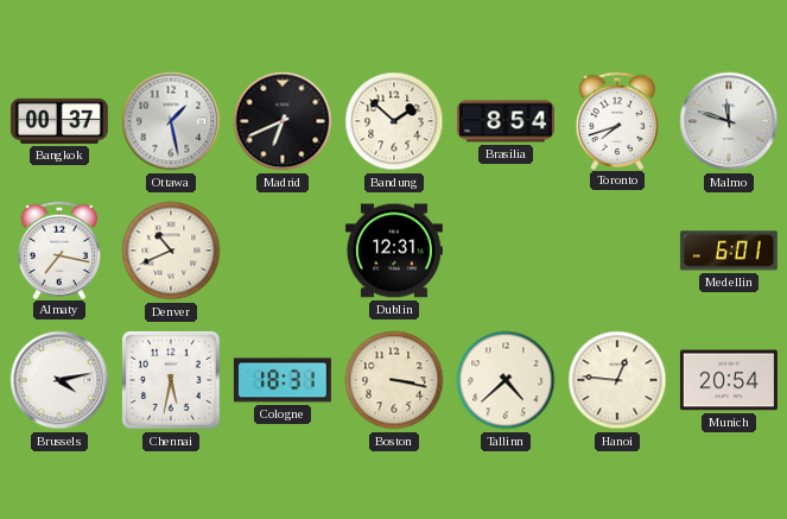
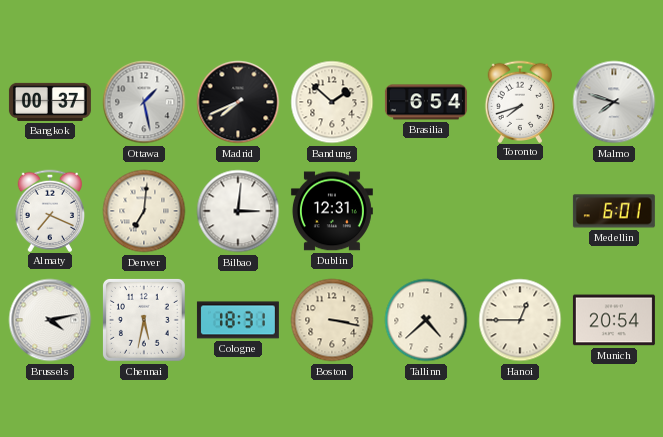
Madrid: 6:41 -> 7:41 (238, 102)
Brasilia: 8:54 -> 6:54 (426, 102)
Malmo: 11:48 -> 7:48 (614, 102)
Almaty: 7:17 -> 7:19 (50, 210)
Denver: 10:41 -> 7:01 (144, 211)
Bilbao: none -> 3:01 (238, 211)
Hanoi: 12:46 -> 12:45 (520, 320)
